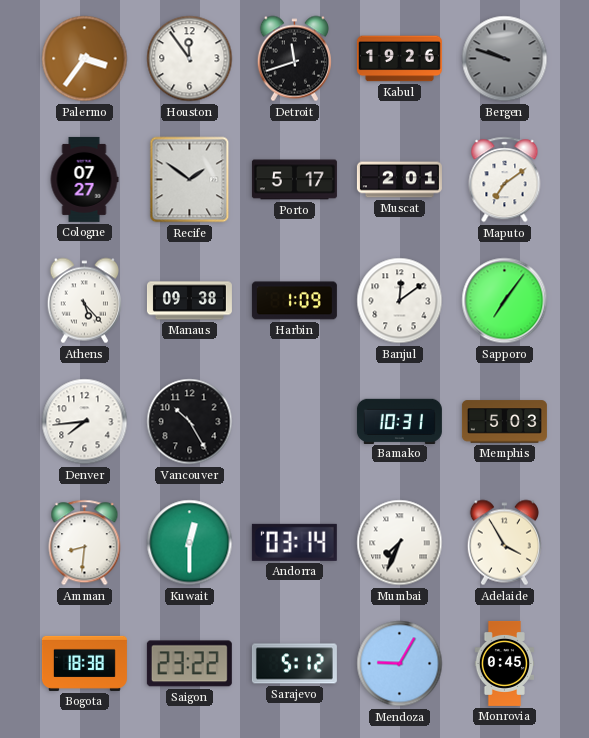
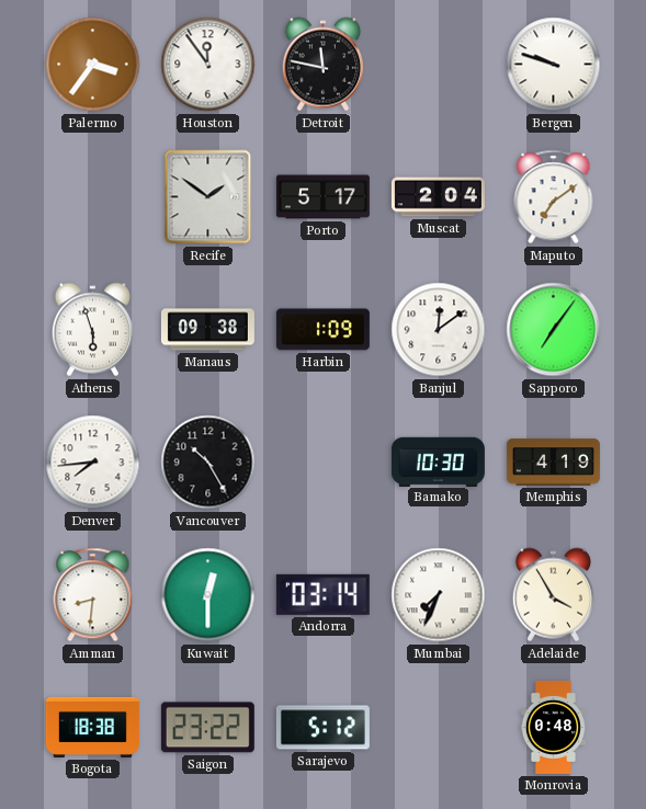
Detroit: 11:42 -> 11:47 (322, 65)
Kabul: 19:26 -> none (399, 59)
Bergen dial: grey -> white (554, 65)
Cologne: 07:27 -> none (84, 179)
Muscat: 2:01 -> 2:04 (438, 197)
Athens: 5:23 -> 5:57 (92, 330)
Bamako: 10:31 -> 10:30 (438, 462)
Memphis: 5:03 -> 4:19 (553, 463)
Mendoza: 9:05 -> none (400, 664)
Monrovia: 0:45 -> 0:48 (553, 727)
